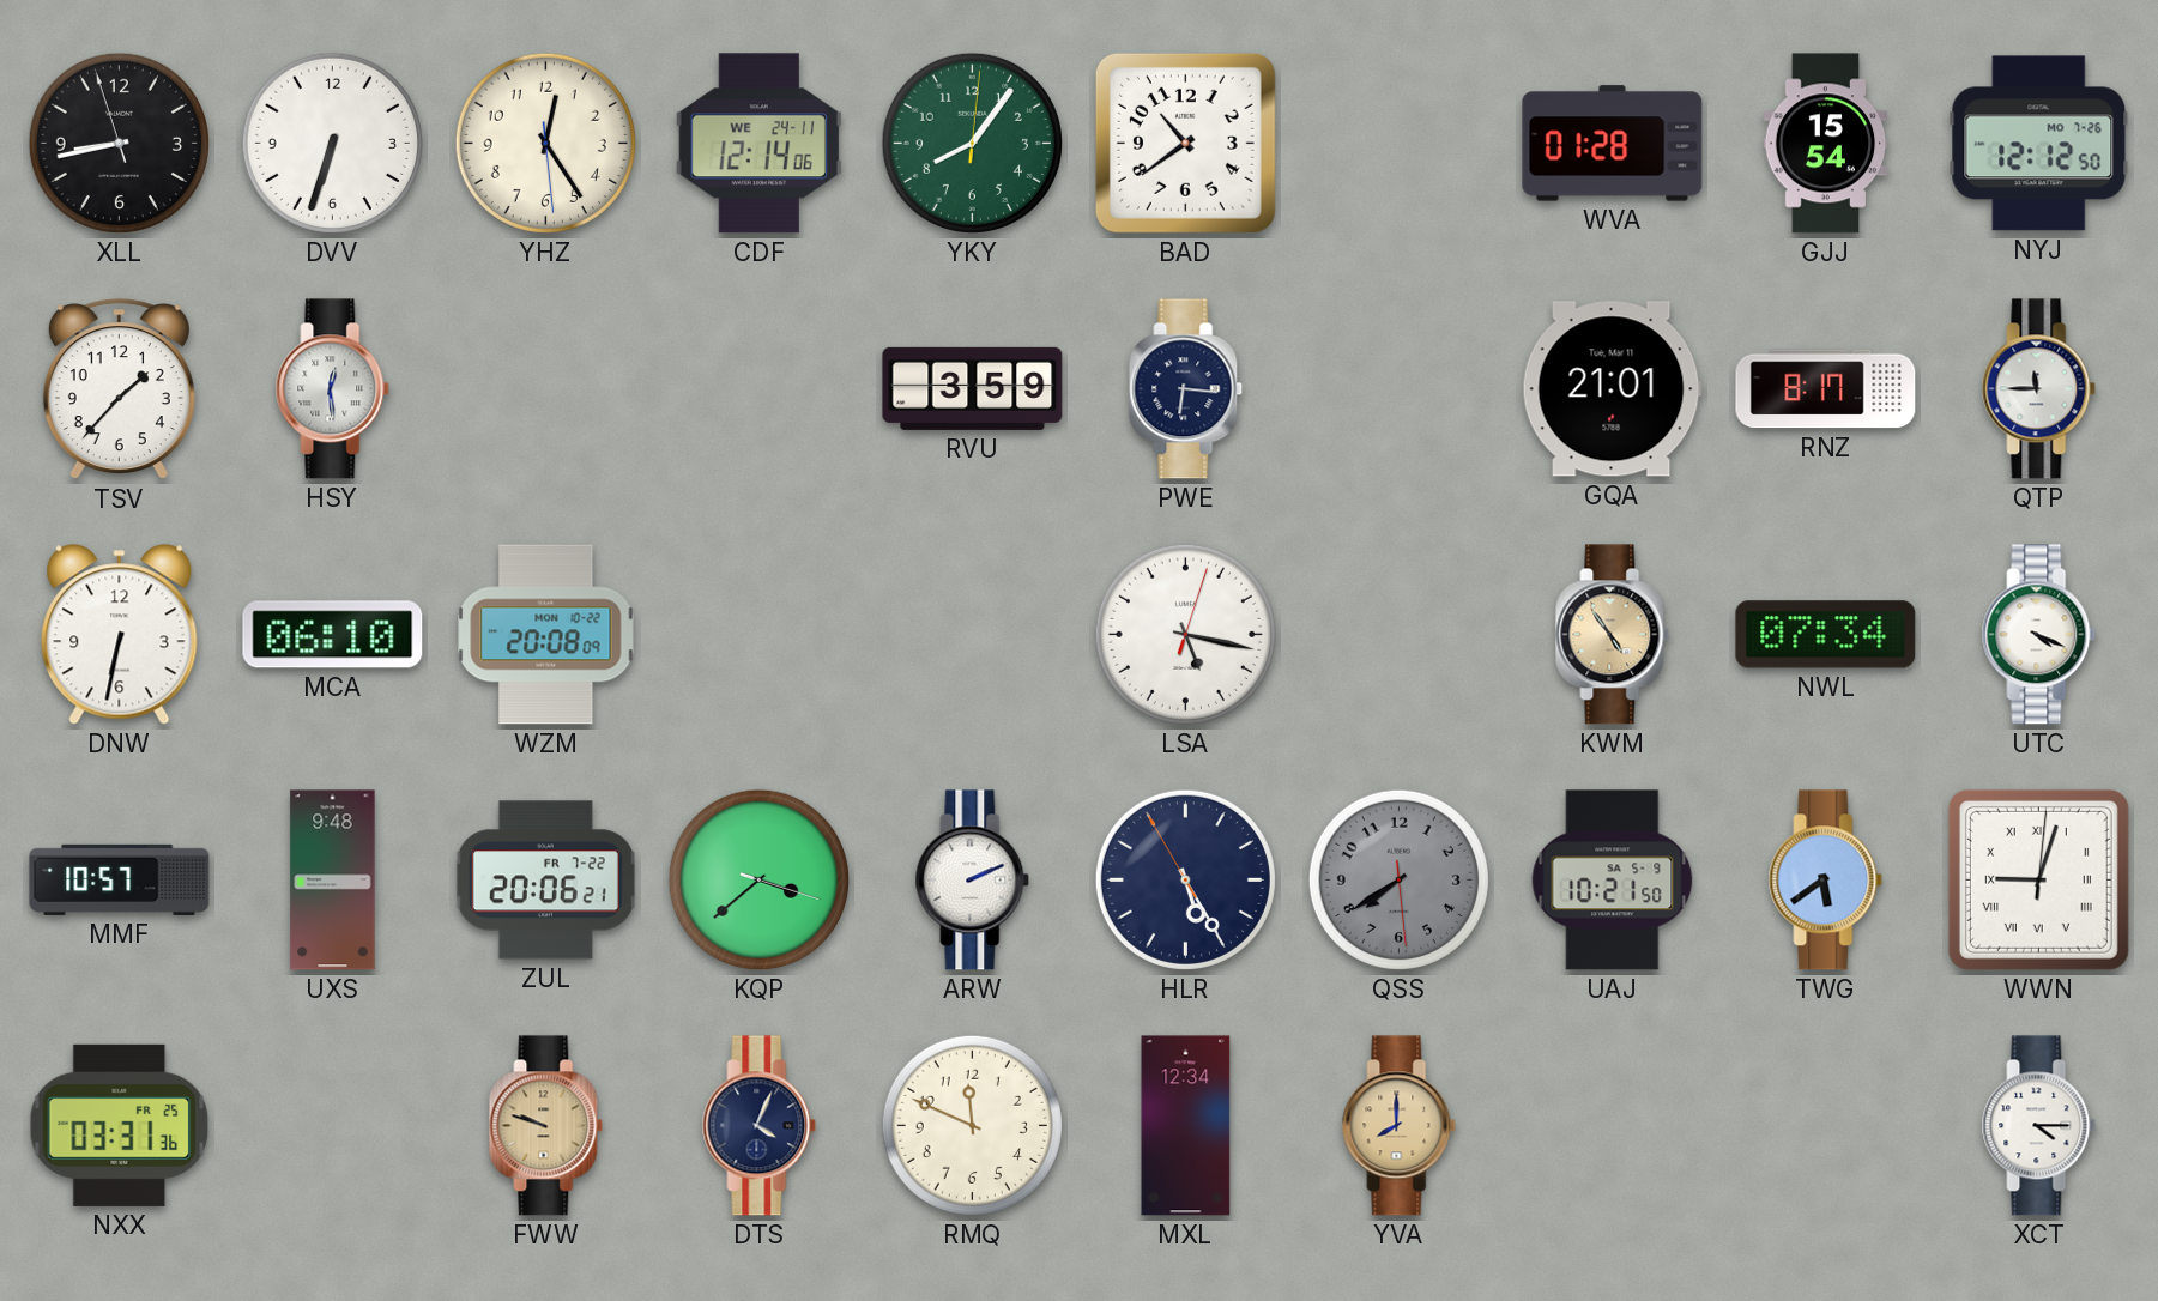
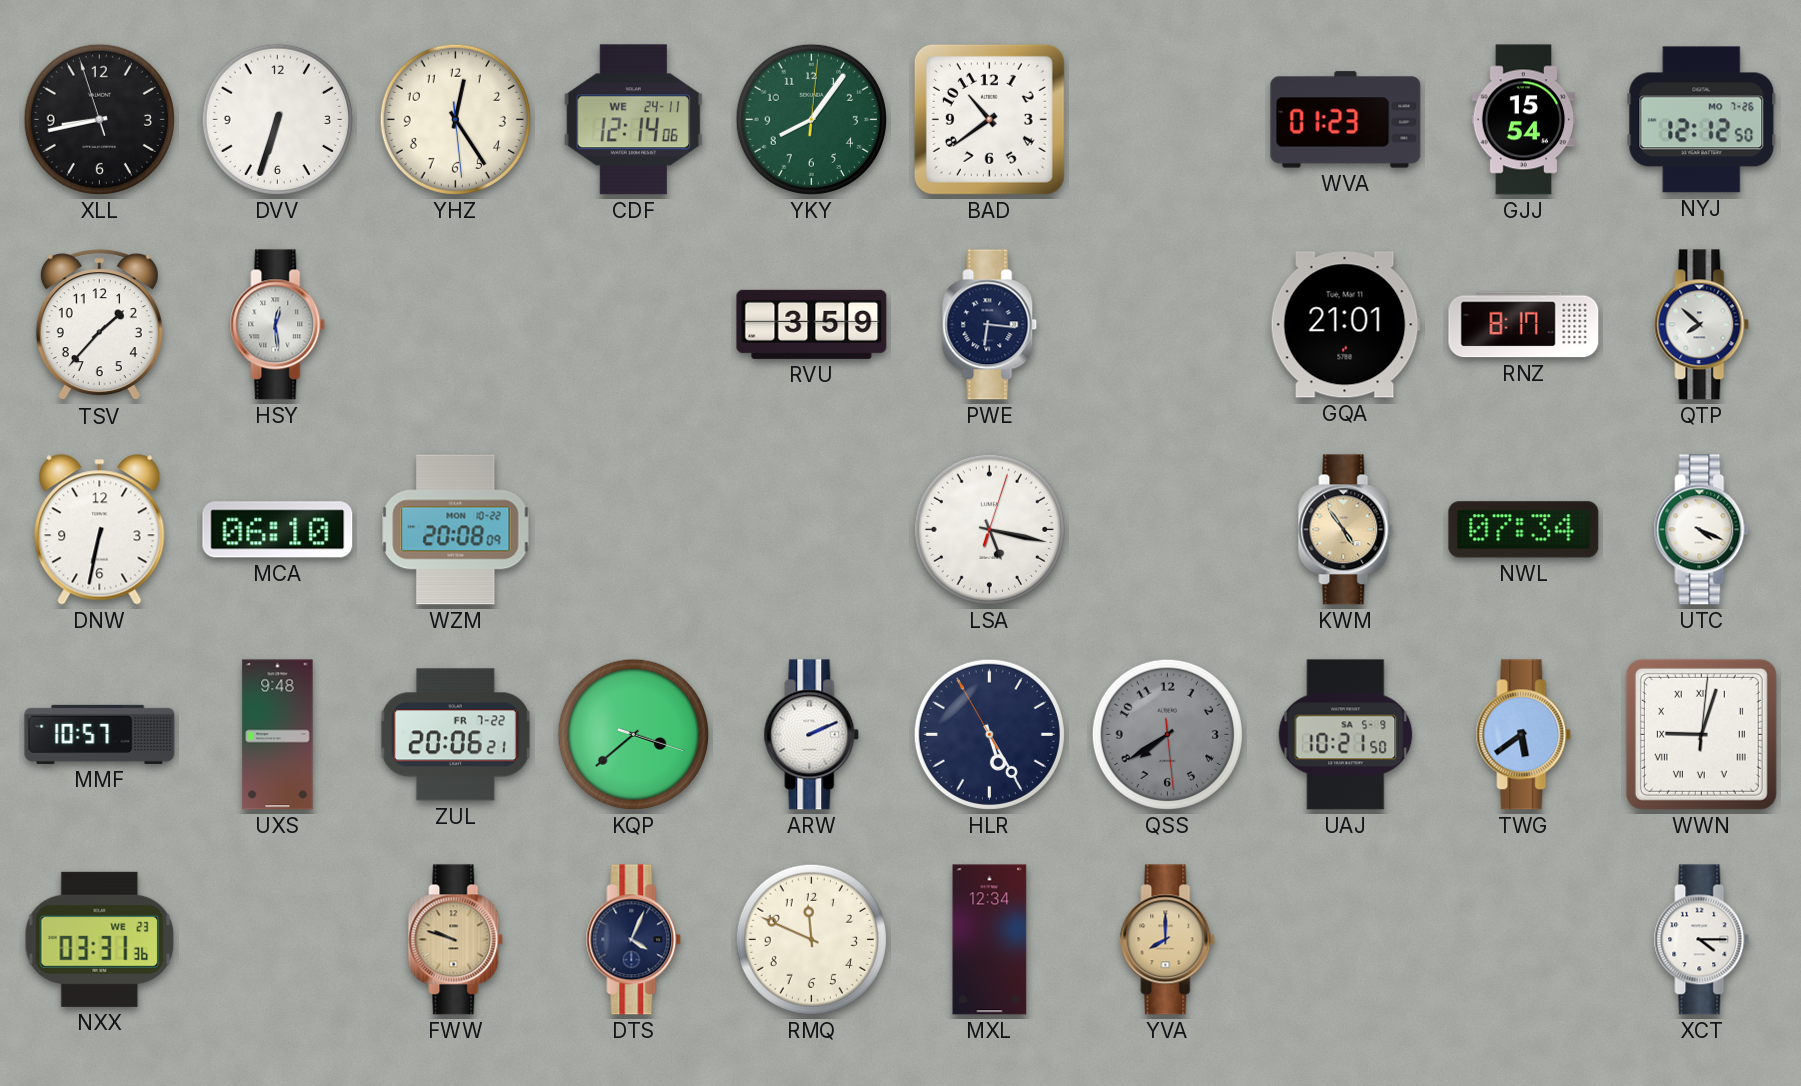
WVA: 01:28 -> 01:23 (1346, 120)
QTP: 11:45 -> 7:52 (1702, 325)
NXX date: FR 25 -> WE 23 (100, 939)
